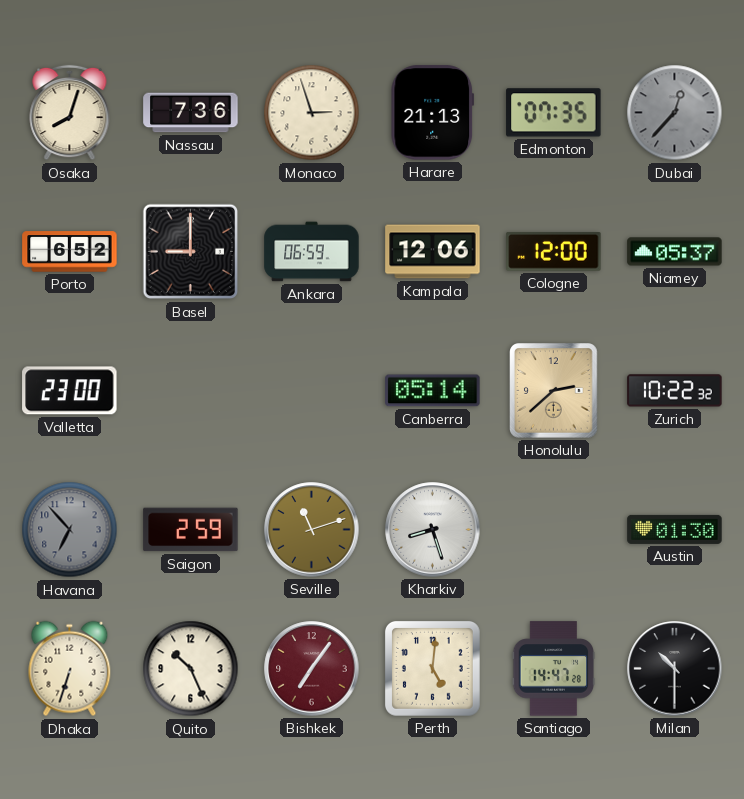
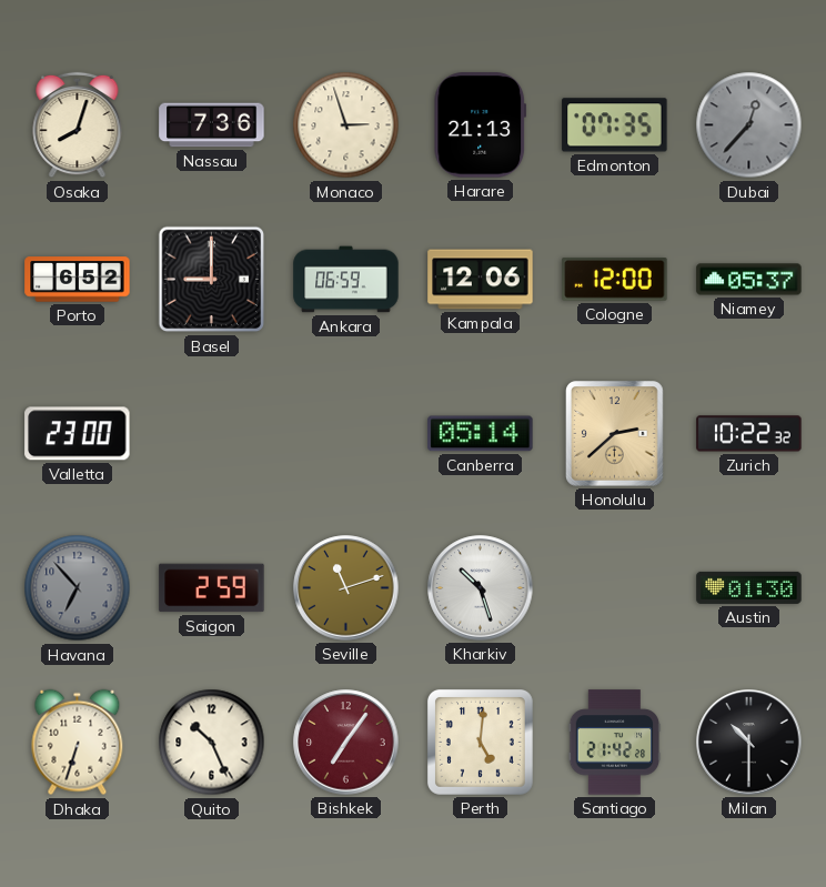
Kharkiv: 8:27 -> 10:27 (481, 588)
Santiago: 14:47 -> 21:42 (615, 743)
